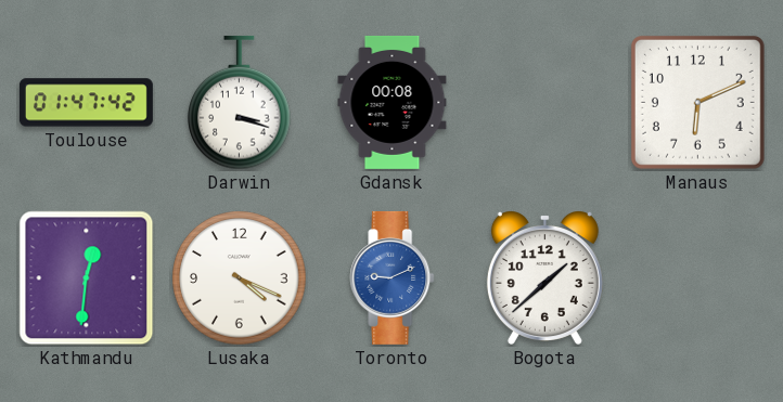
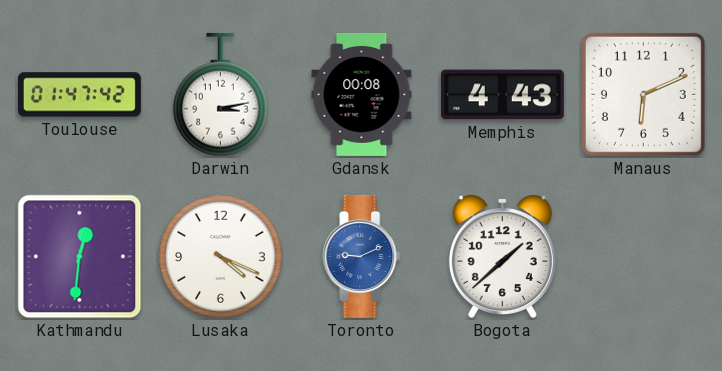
Darwin: 3:18 -> 3:13 (221, 95)
Memphis: none -> 4:43 (502, 95)
